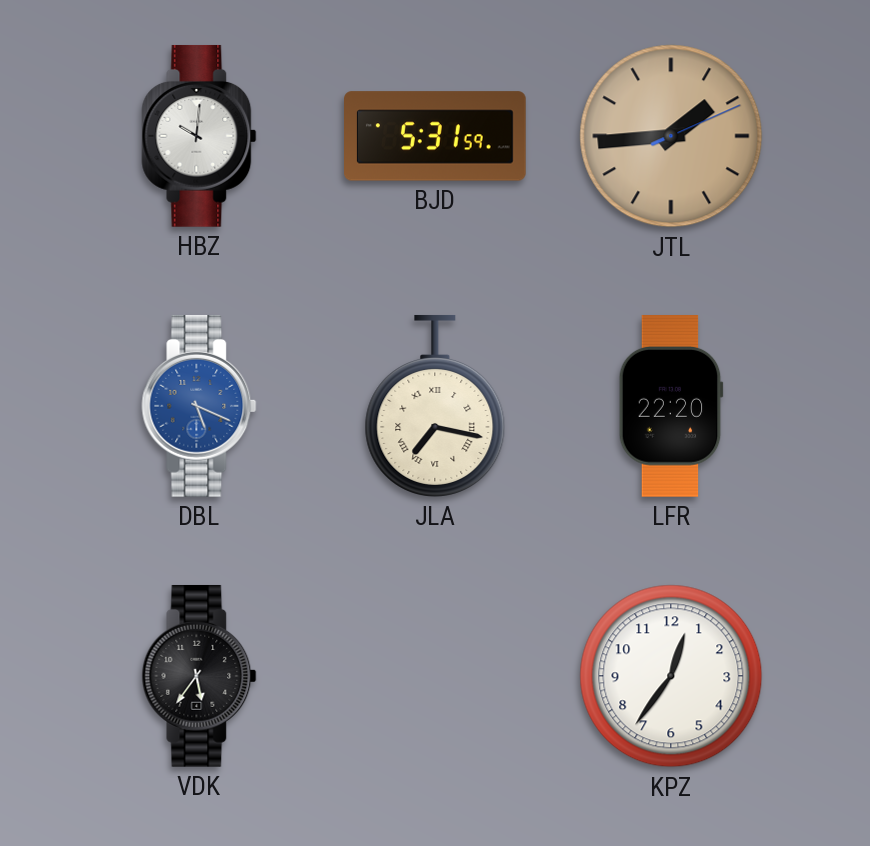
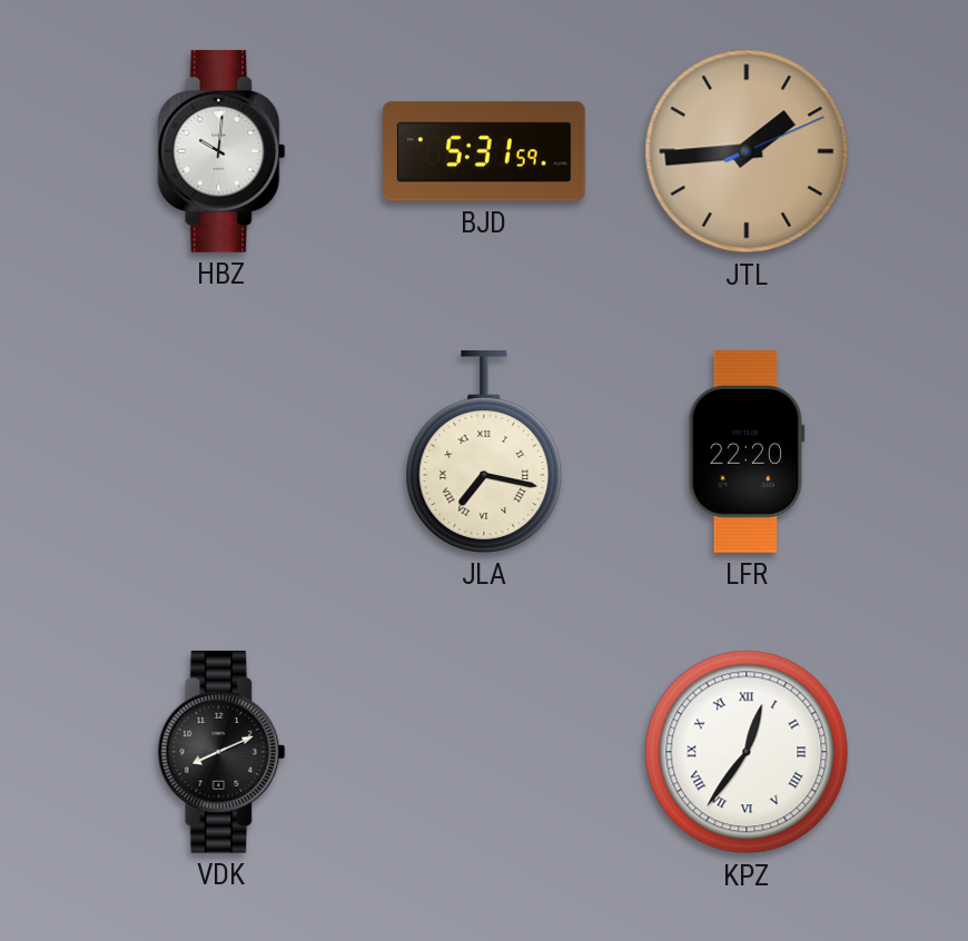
DBL: 5:19 -> none (199, 406)
VDK: 5:36 -> 8:11 (221, 752)
KPZ numerals: Arabic -> Roman (747, 752)
